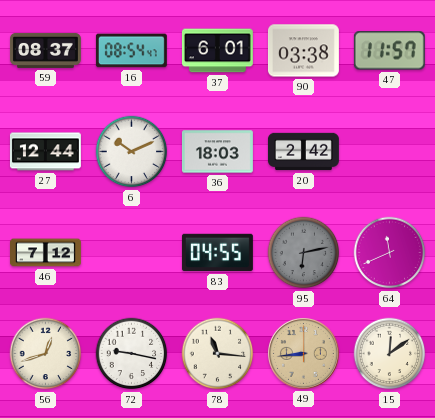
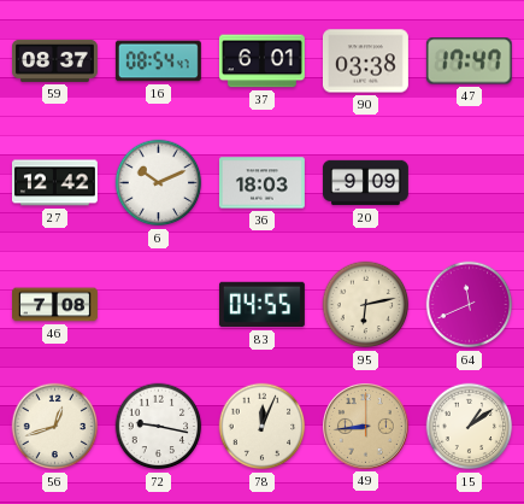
47: 11:57 -> 17:47 (469, 61)
27: 12:44 -> 12:42 (54, 183)
20: 2:42 -> 9:09 (365, 183)
46: 7:12 -> 7:08 (55, 305)
95 dial: grey -> cream (366, 305)
78: 11:16 -> 12:04 (263, 427)
15: 12:09 -> 1:09 (470, 427)
